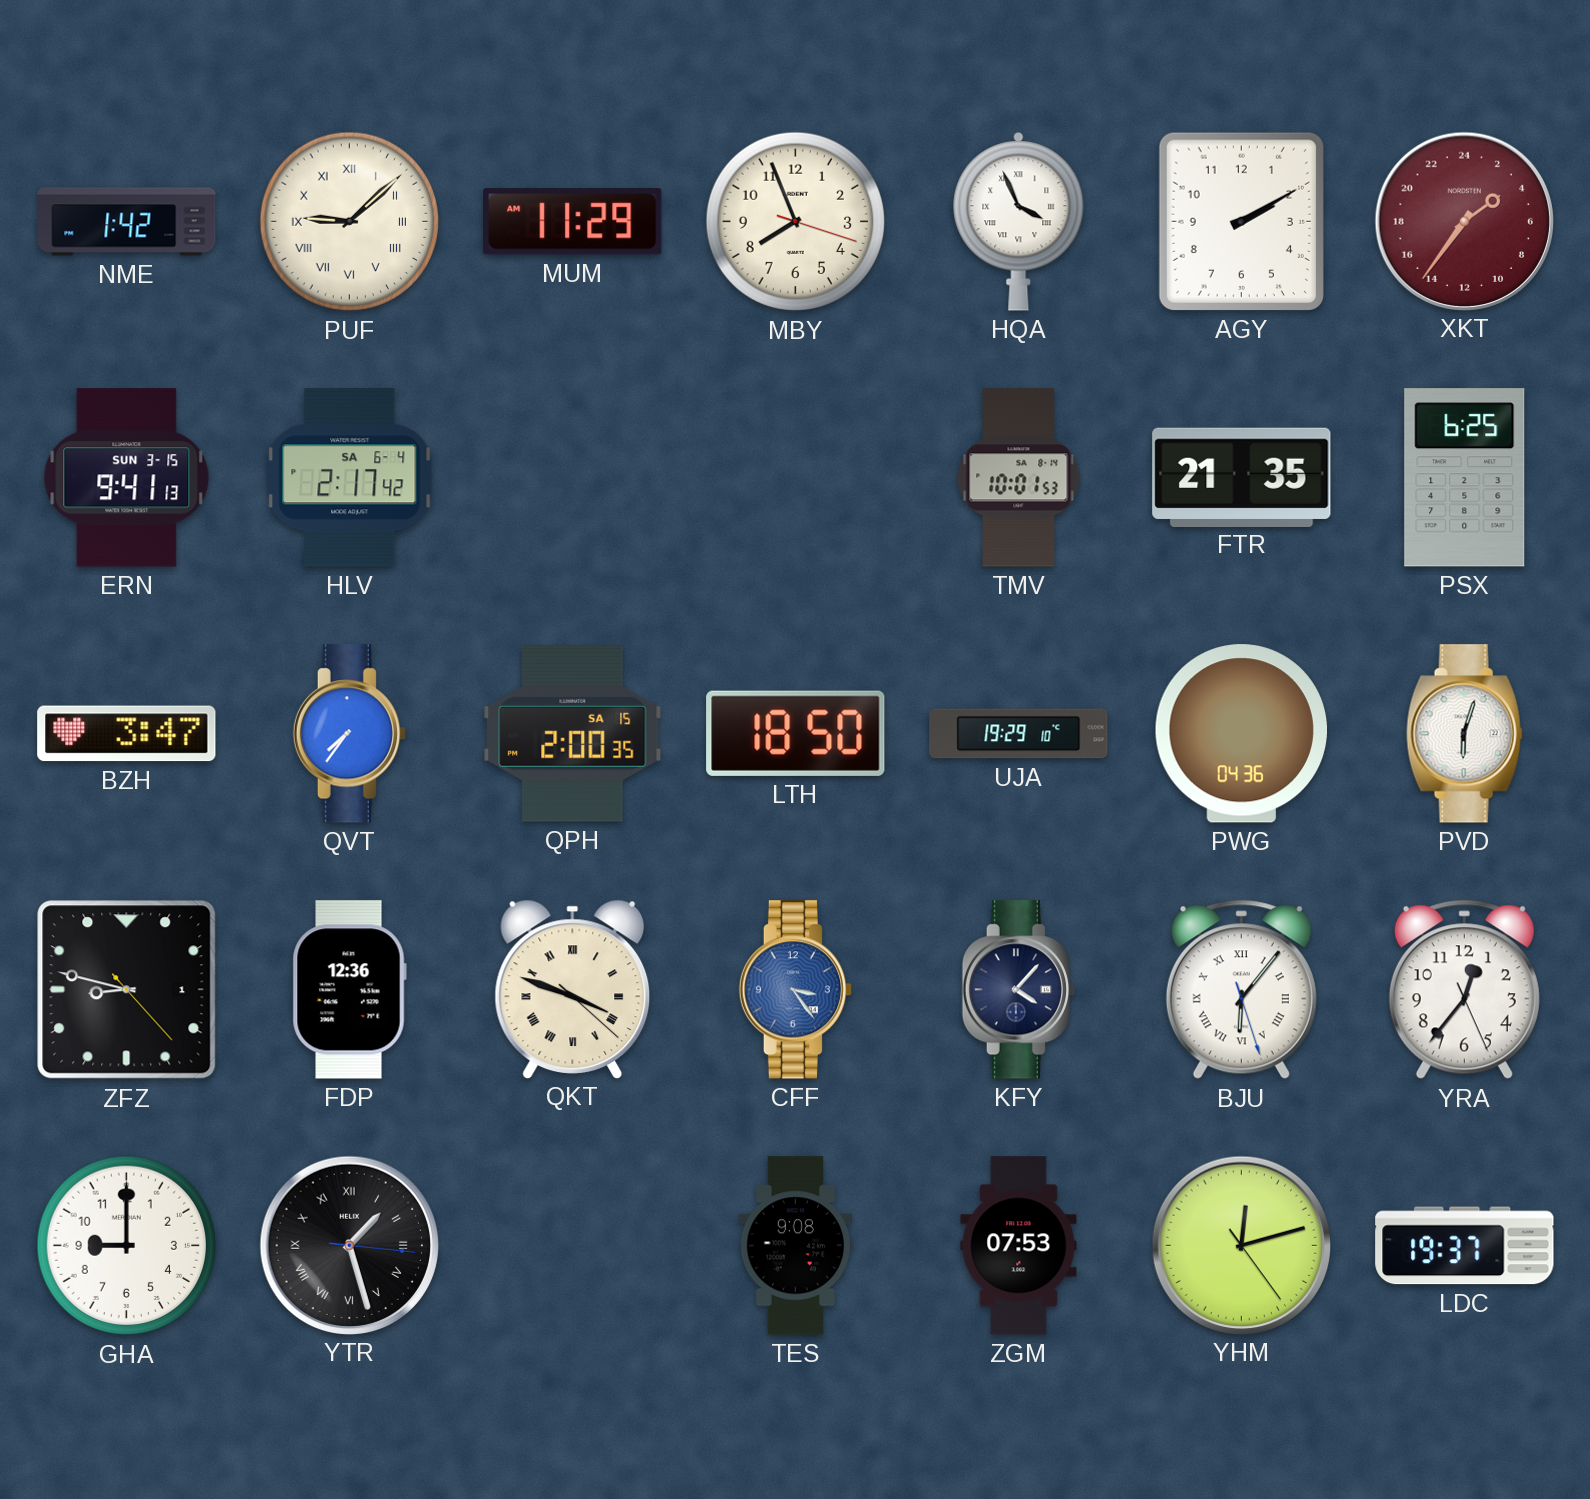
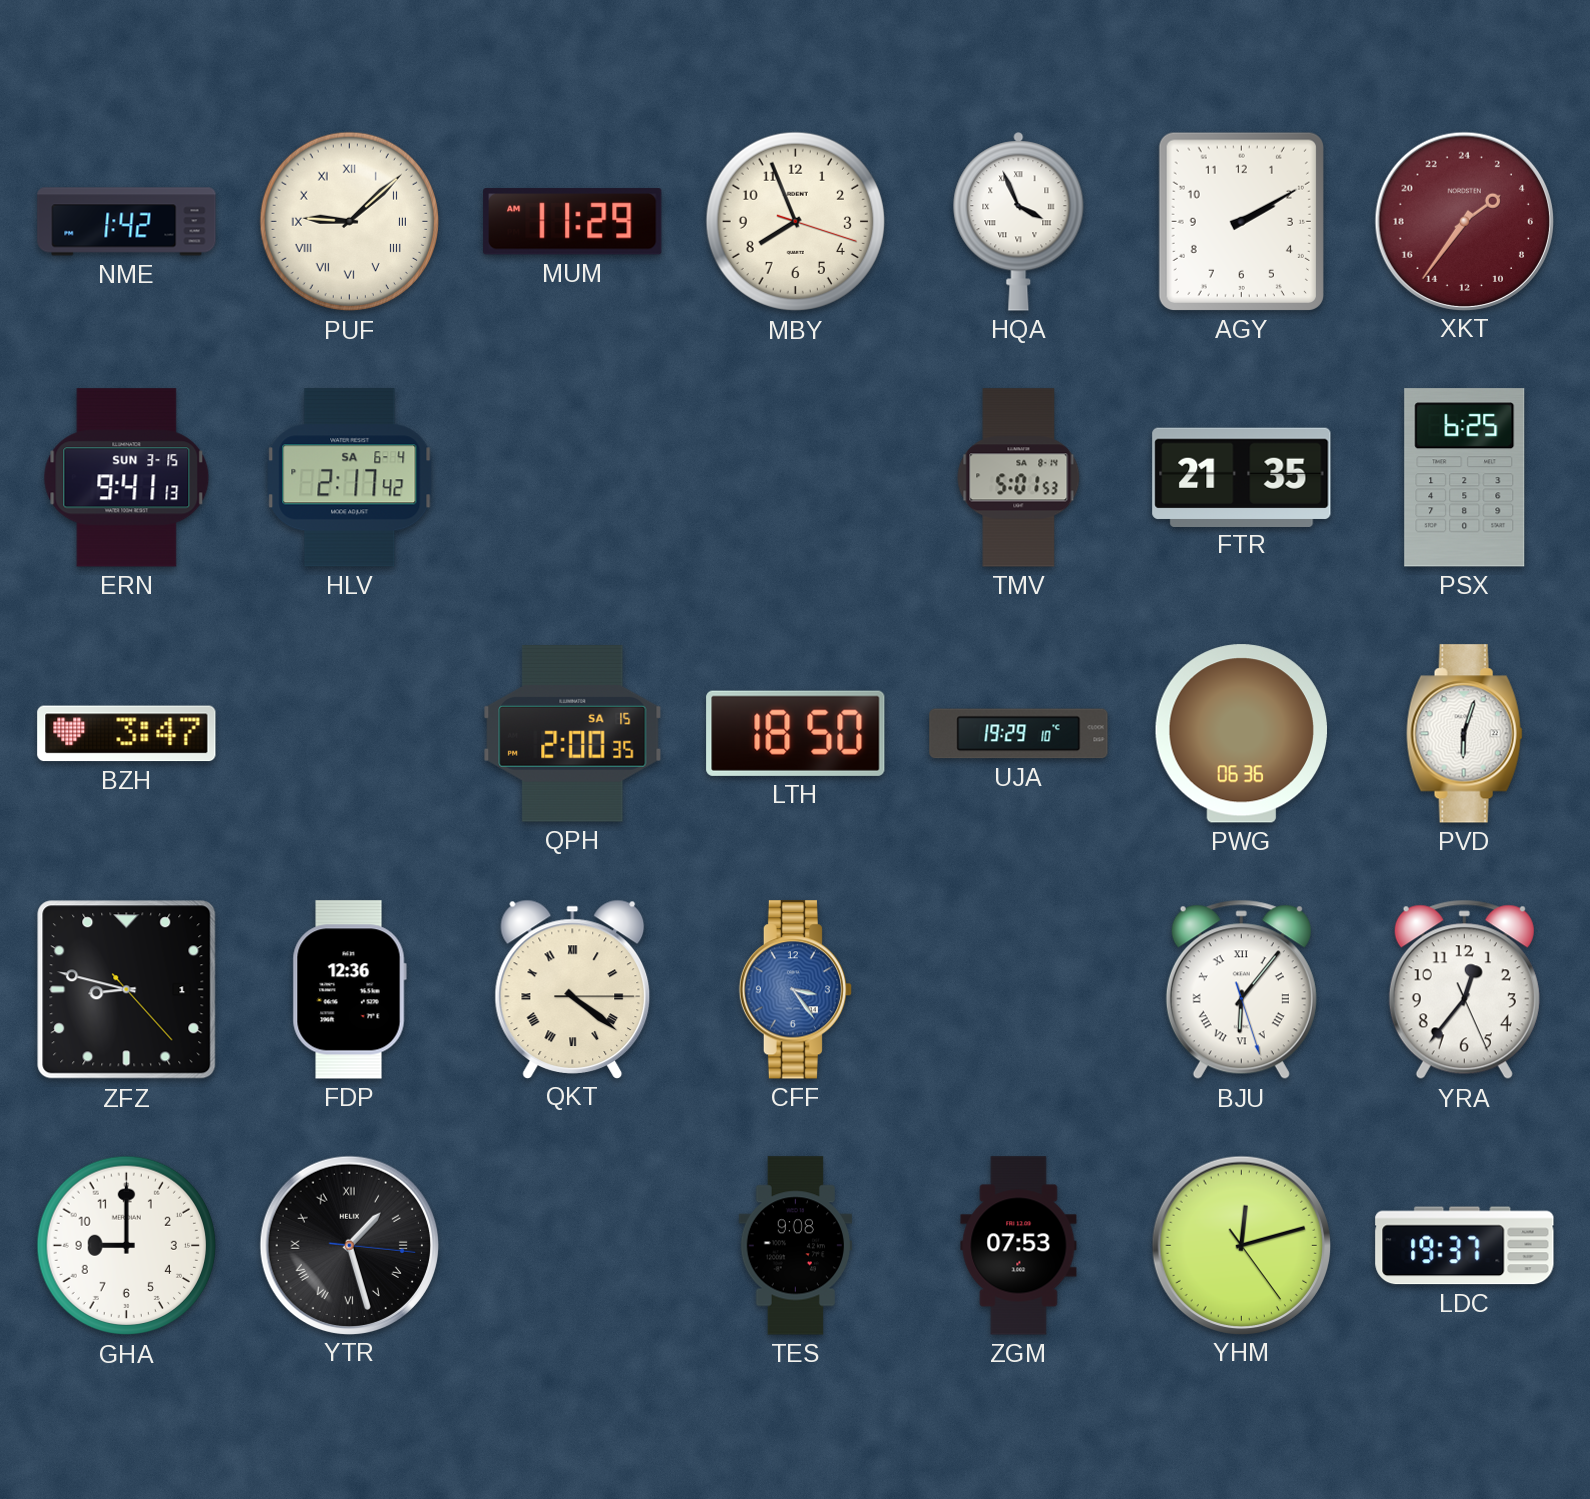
TMV: 10:01 -> 5:01 (1019, 478)
QVT: 7:36 -> none (349, 734)
PWG: 04:36 -> 06:36 (1241, 734)
QKT: 3:48 -> 4:21 (573, 989)
KFY: 4:07 -> none (1018, 990)
